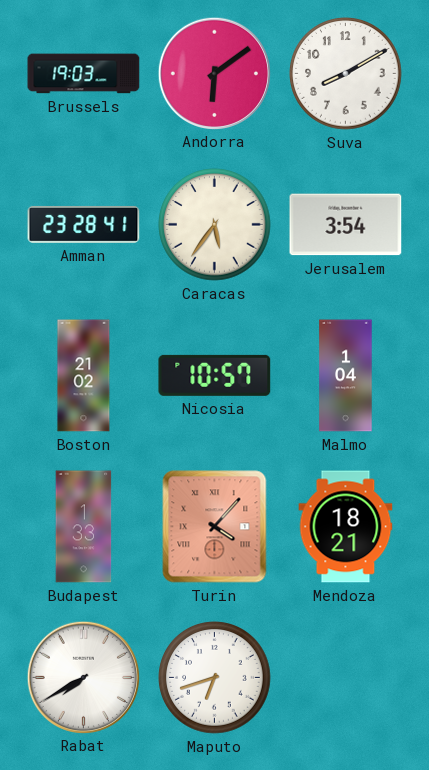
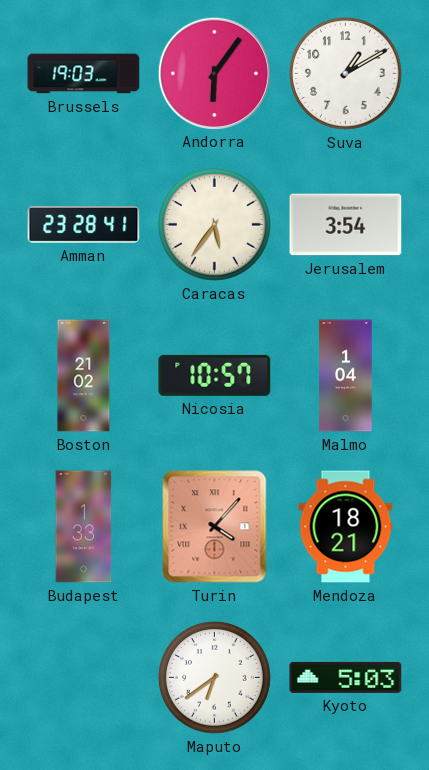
Andorra: 6:09 -> 6:06 (214, 73)
Suva: 8:10 -> 1:10 (346, 74)
Rabat: 7:40 -> none (83, 677)
Maputo: 6:42 -> 6:39 (215, 678)
Kyoto: none -> 5:03 (346, 677)
